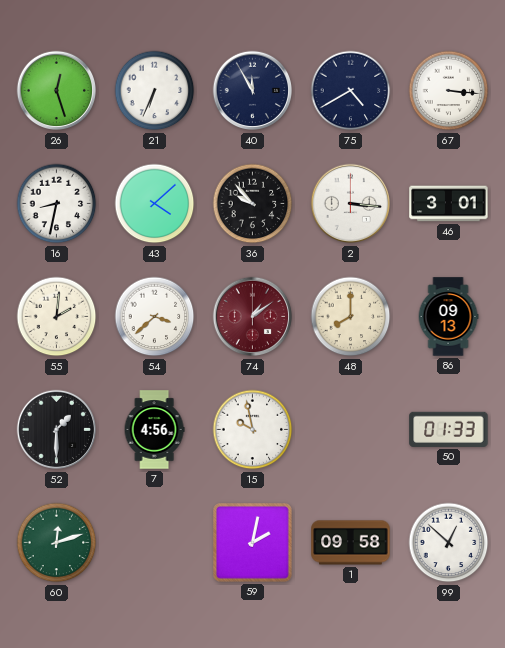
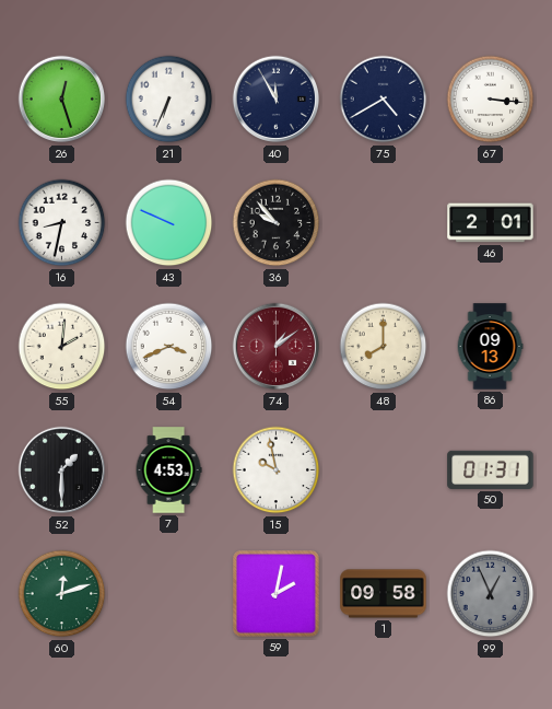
43: 4:08 -> 9:49 (169, 223)
2: 3:16 -> none (351, 204)
46: 3:01 -> 2:01 (491, 223)
54: 3:38 -> 3:41 (169, 347)
7: 4:56 -> 4:53 (168, 470)
50: 01:33 -> 01:31 (491, 469)
99: 12:52 -> 12:56 (491, 594)
99 dial: white -> grey (491, 594)
